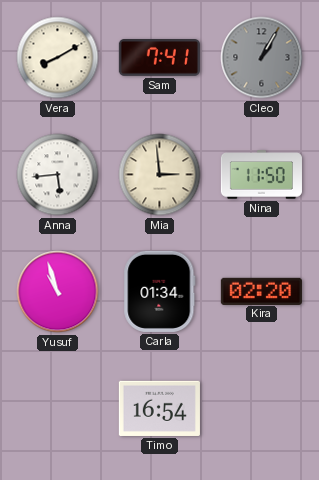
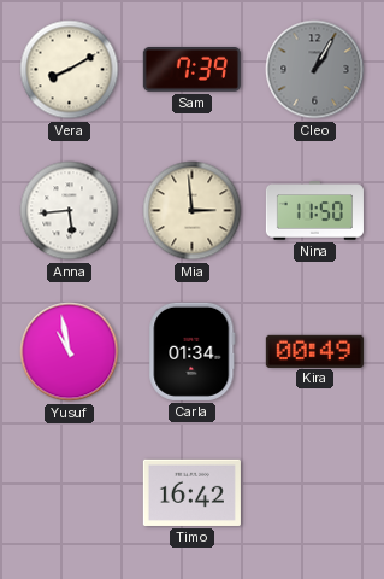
Sam: 7:41 -> 7:39 (191, 70)
Yusuf: 10:57 -> 10:58 (70, 352)
Kira: 02:20 -> 00:49 (314, 351)
Timo: 16:54 -> 16:42 (191, 492)
